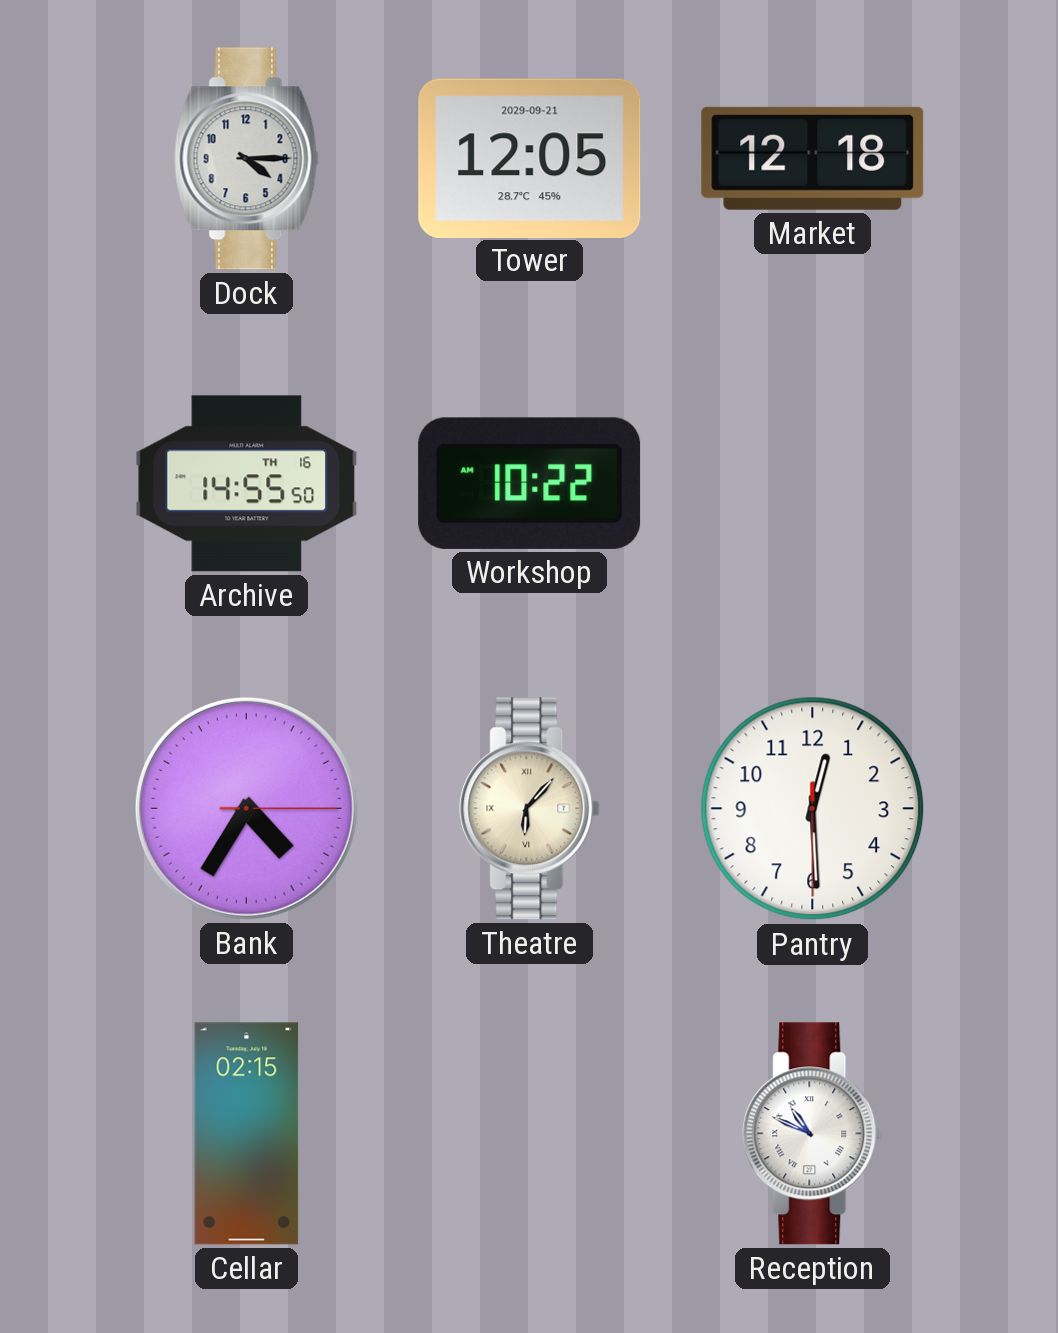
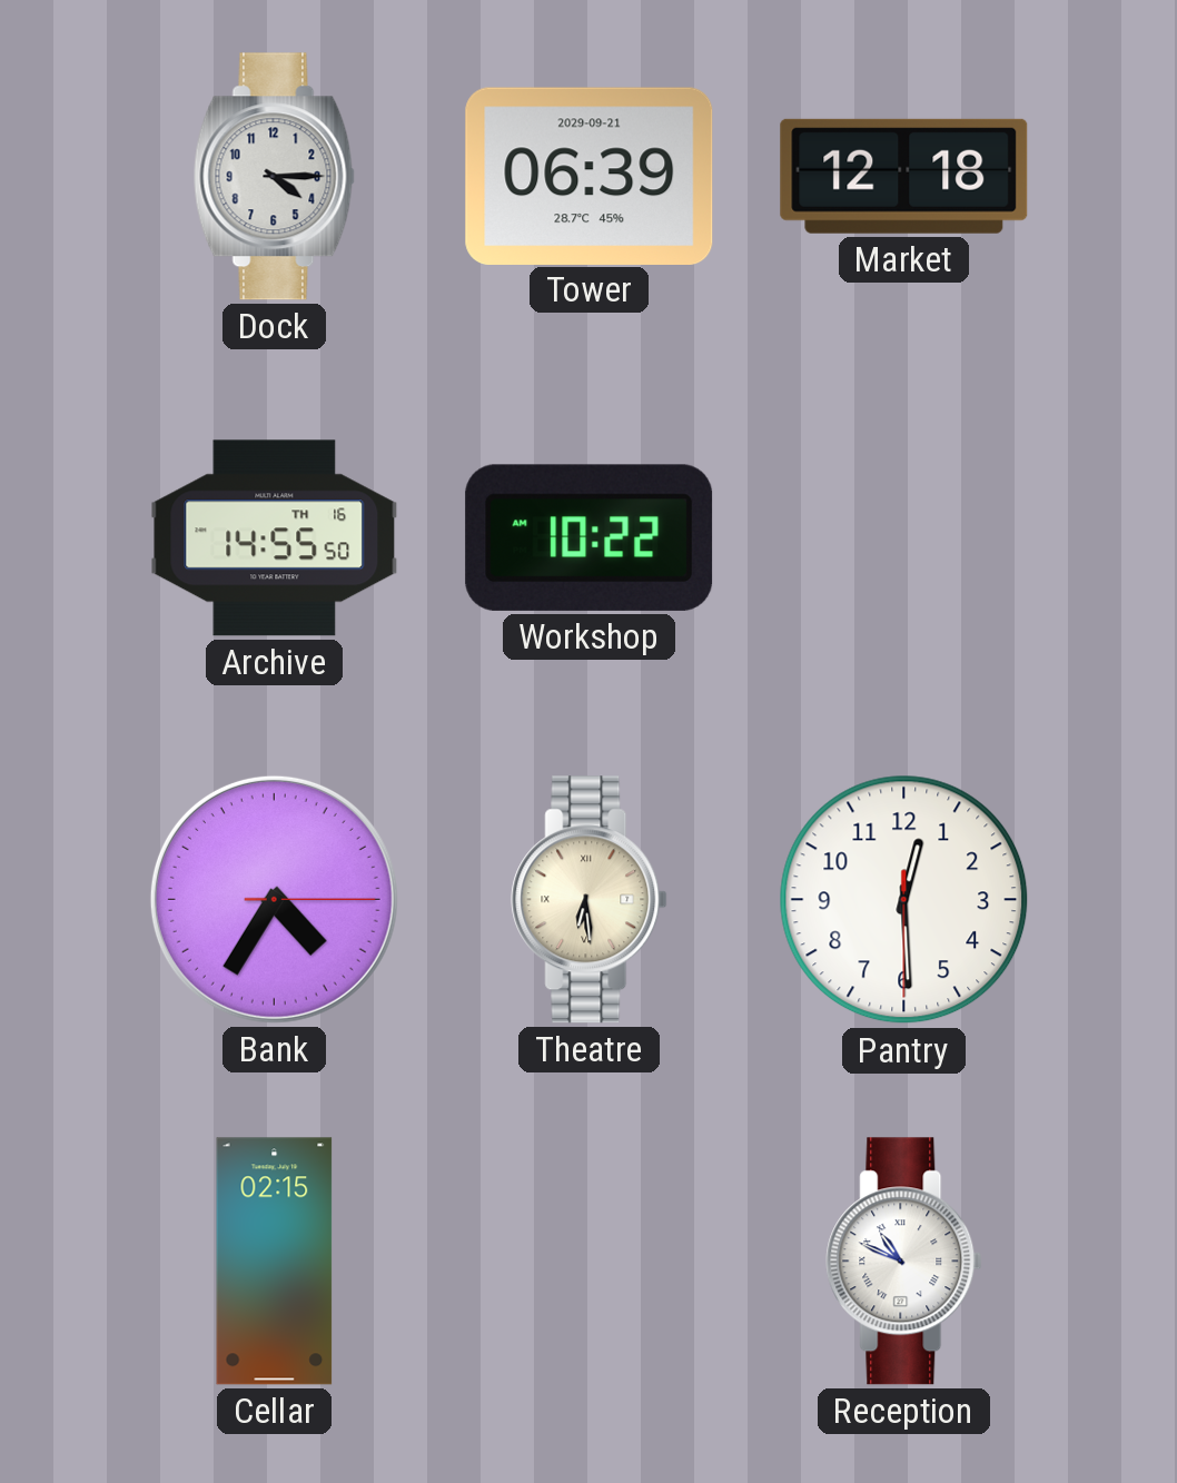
Tower: 12:05 -> 06:39 (590, 176)
Theatre: 6:07 -> 6:29 (590, 900)
